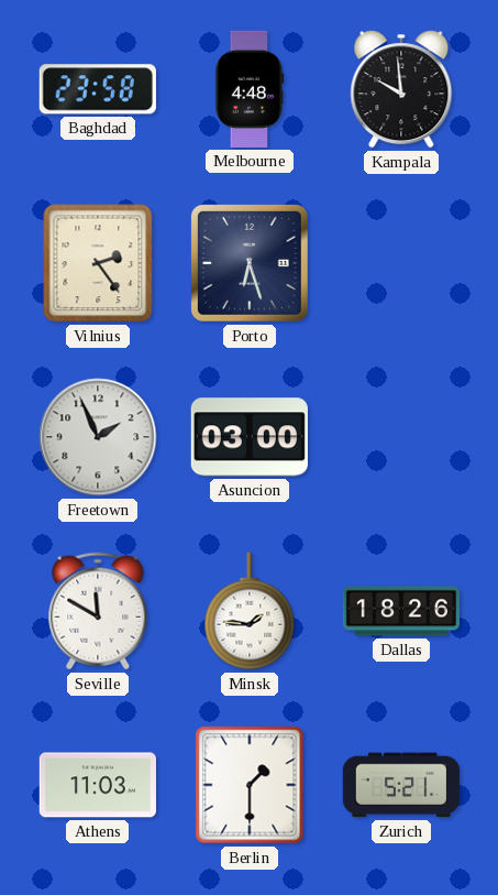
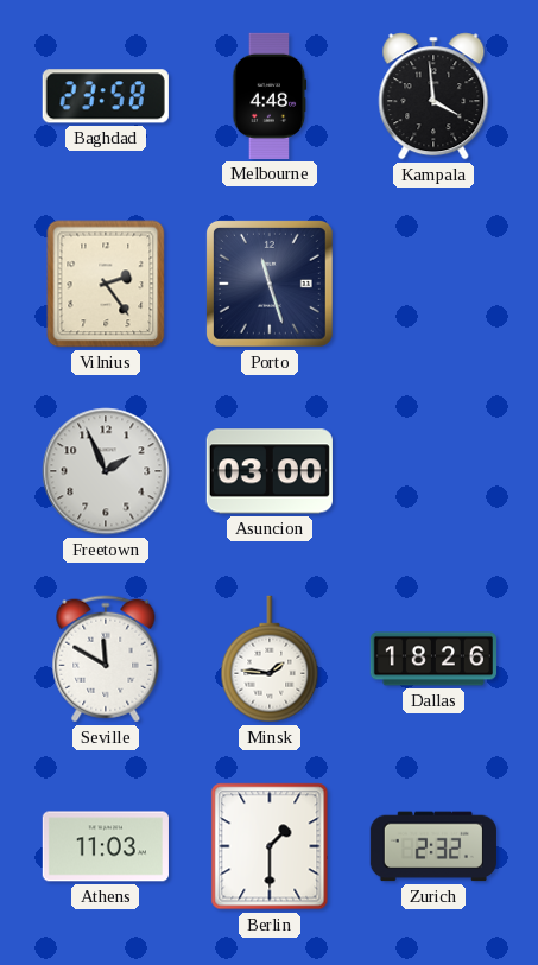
Kampala: 9:59 -> 3:59 (433, 96)
Porto: 6:27 -> 11:27 (270, 284)
Zurich: 5:21 -> 2:32 (433, 846)
